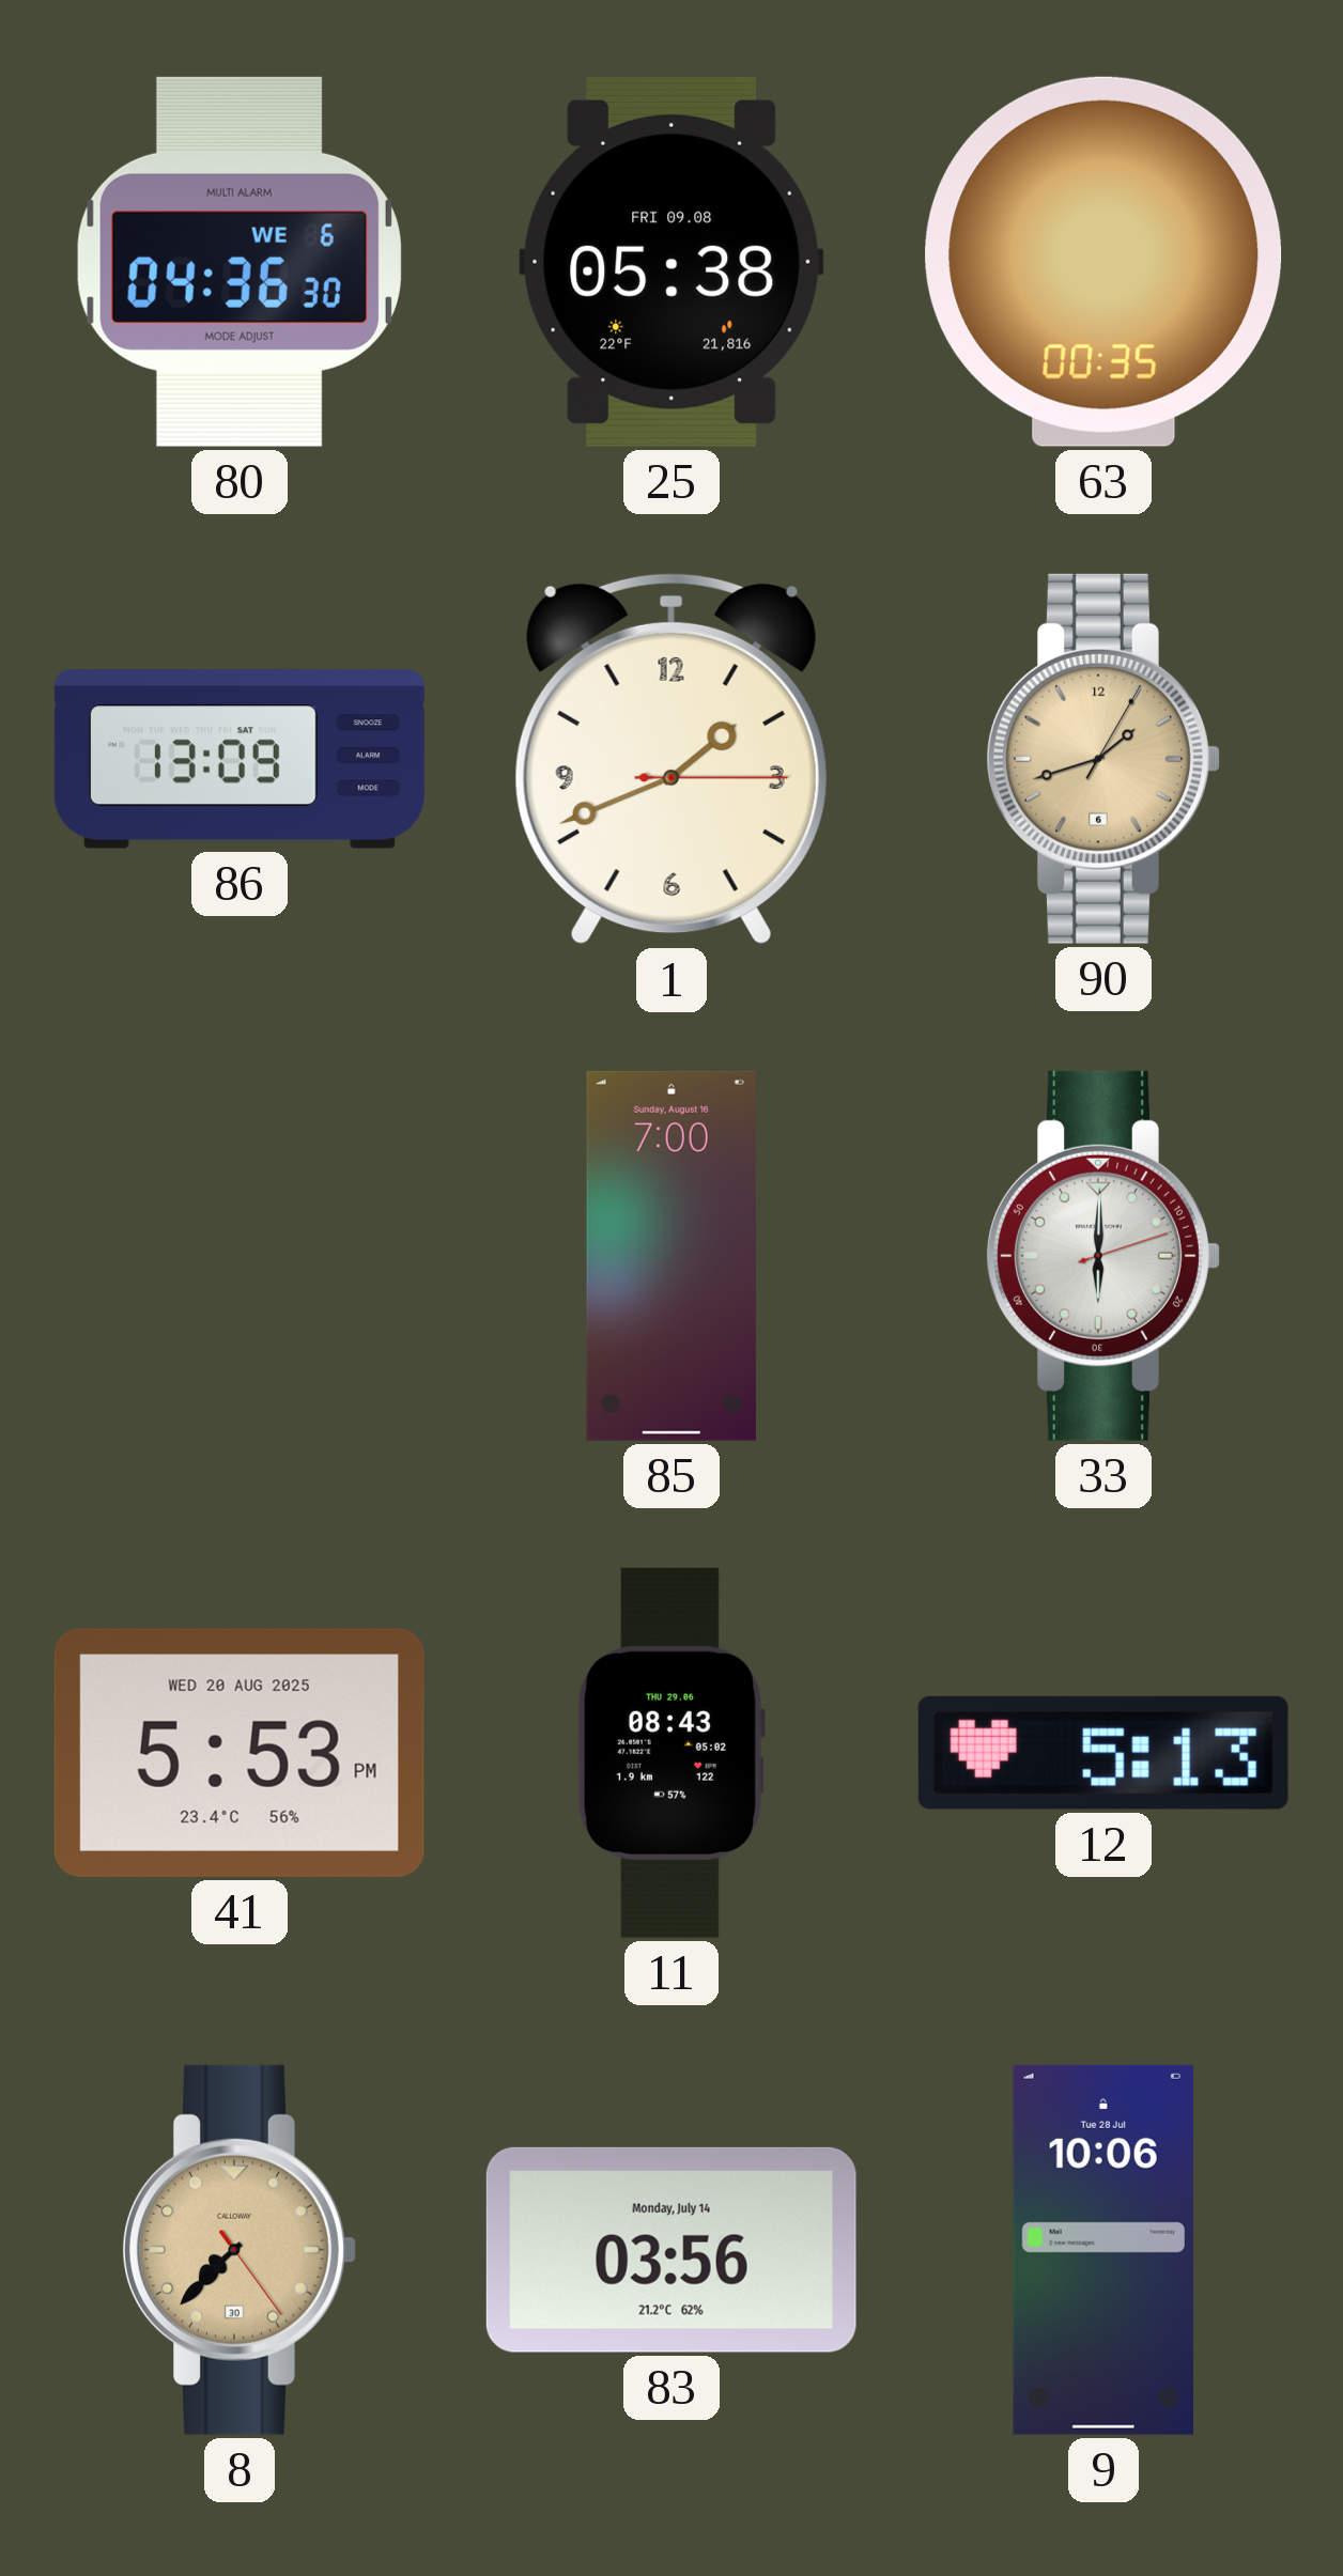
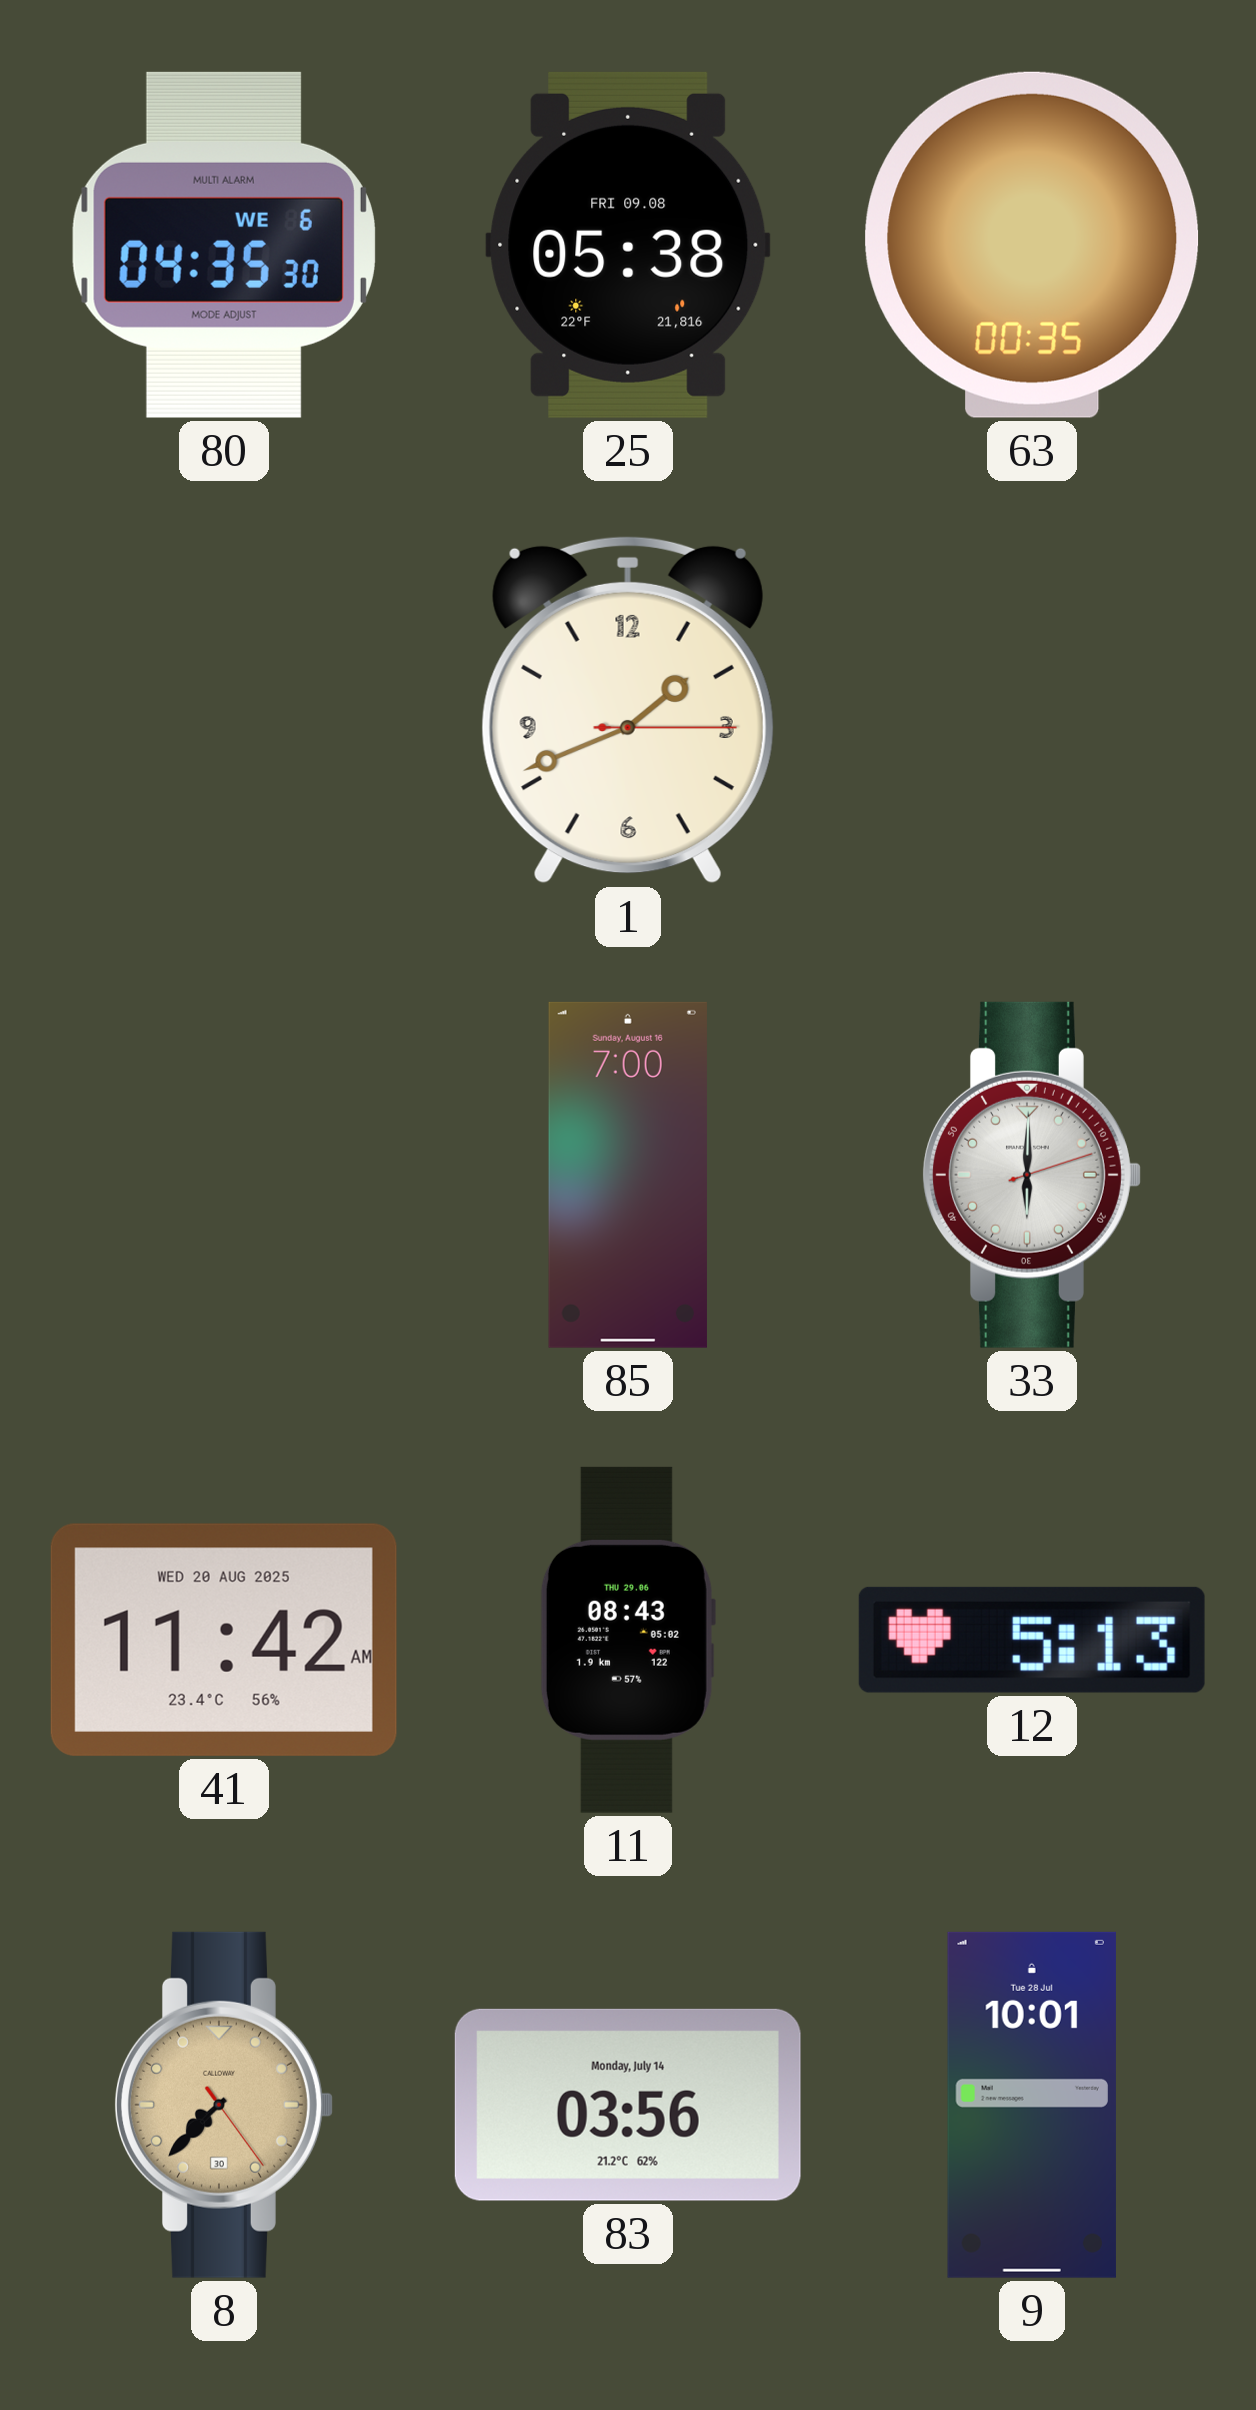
80: 04:36 -> 04:35 (224, 245)
86: 13:09 -> none (240, 759)
90: 1:42 -> none (1103, 759)
41: 5:53 -> 11:42 (224, 1640)
9: 10:06 -> 10:01 (1032, 2105)
